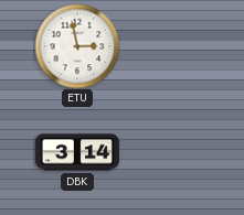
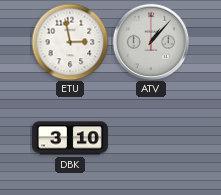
ATV: none -> 1:07 (151, 42)
DBK: 3:14 -> 3:10 (70, 138)
